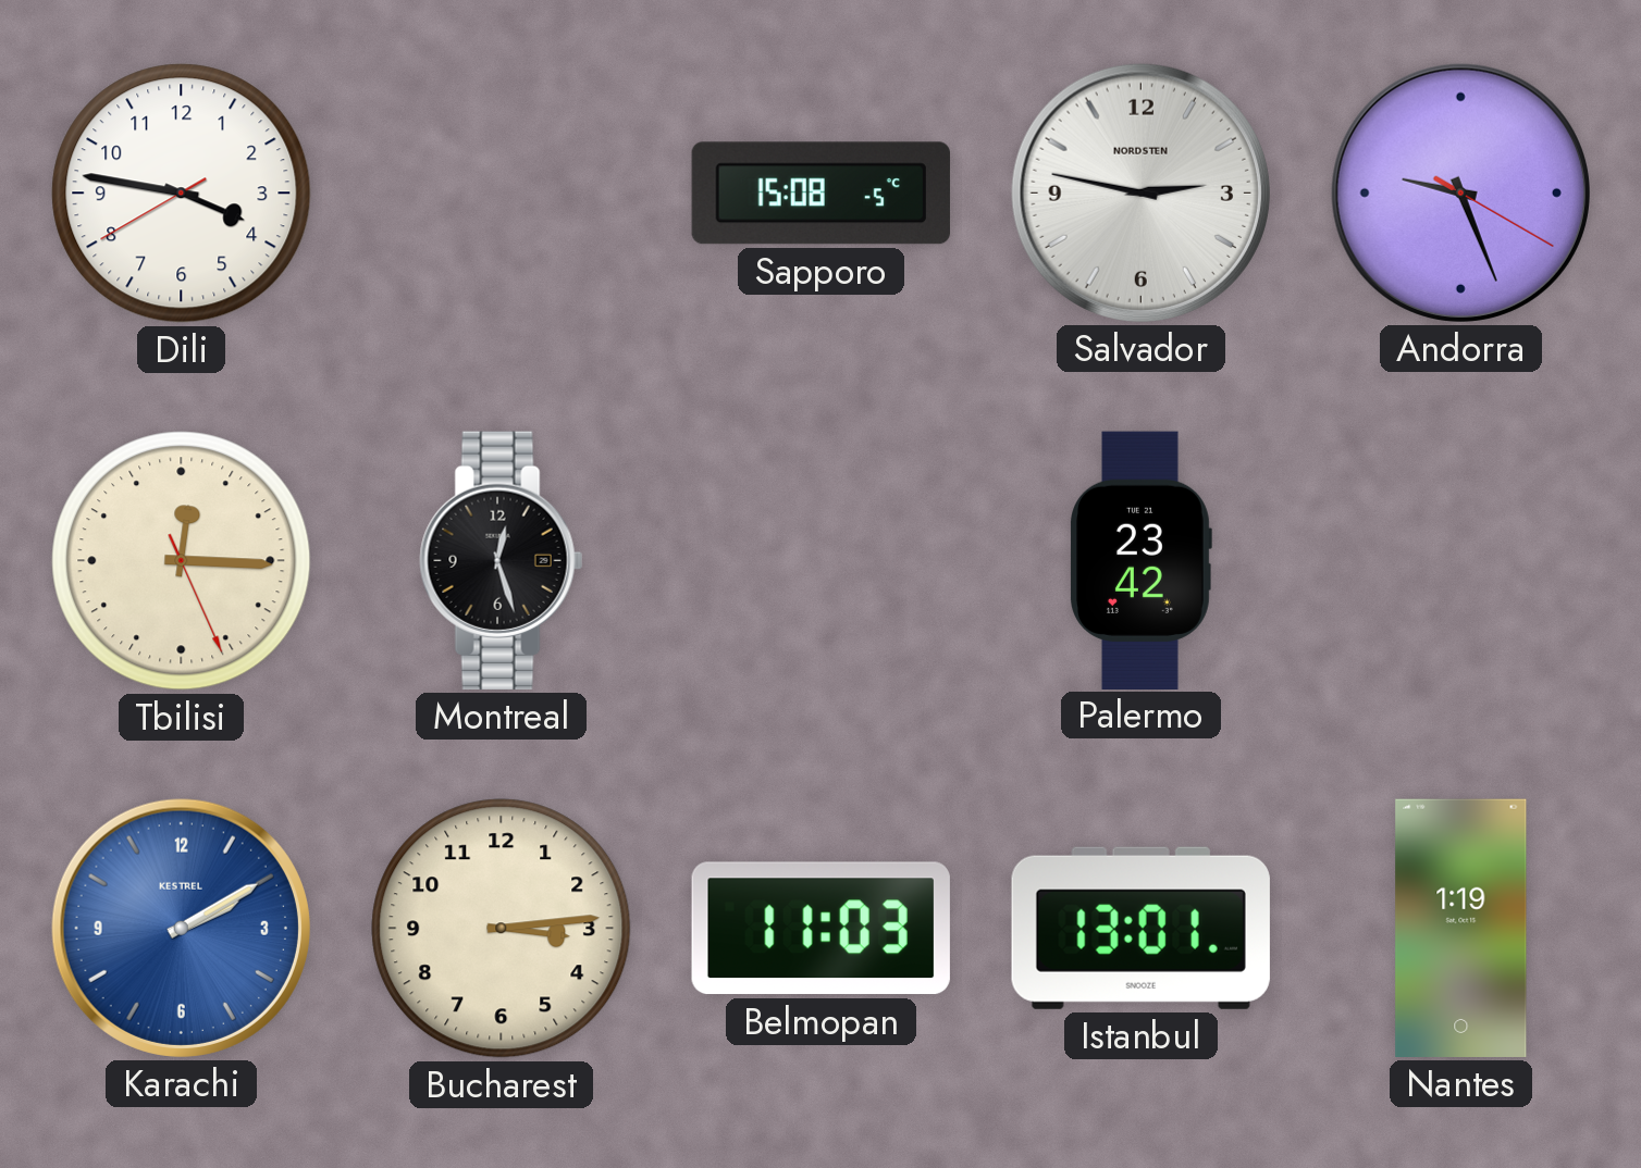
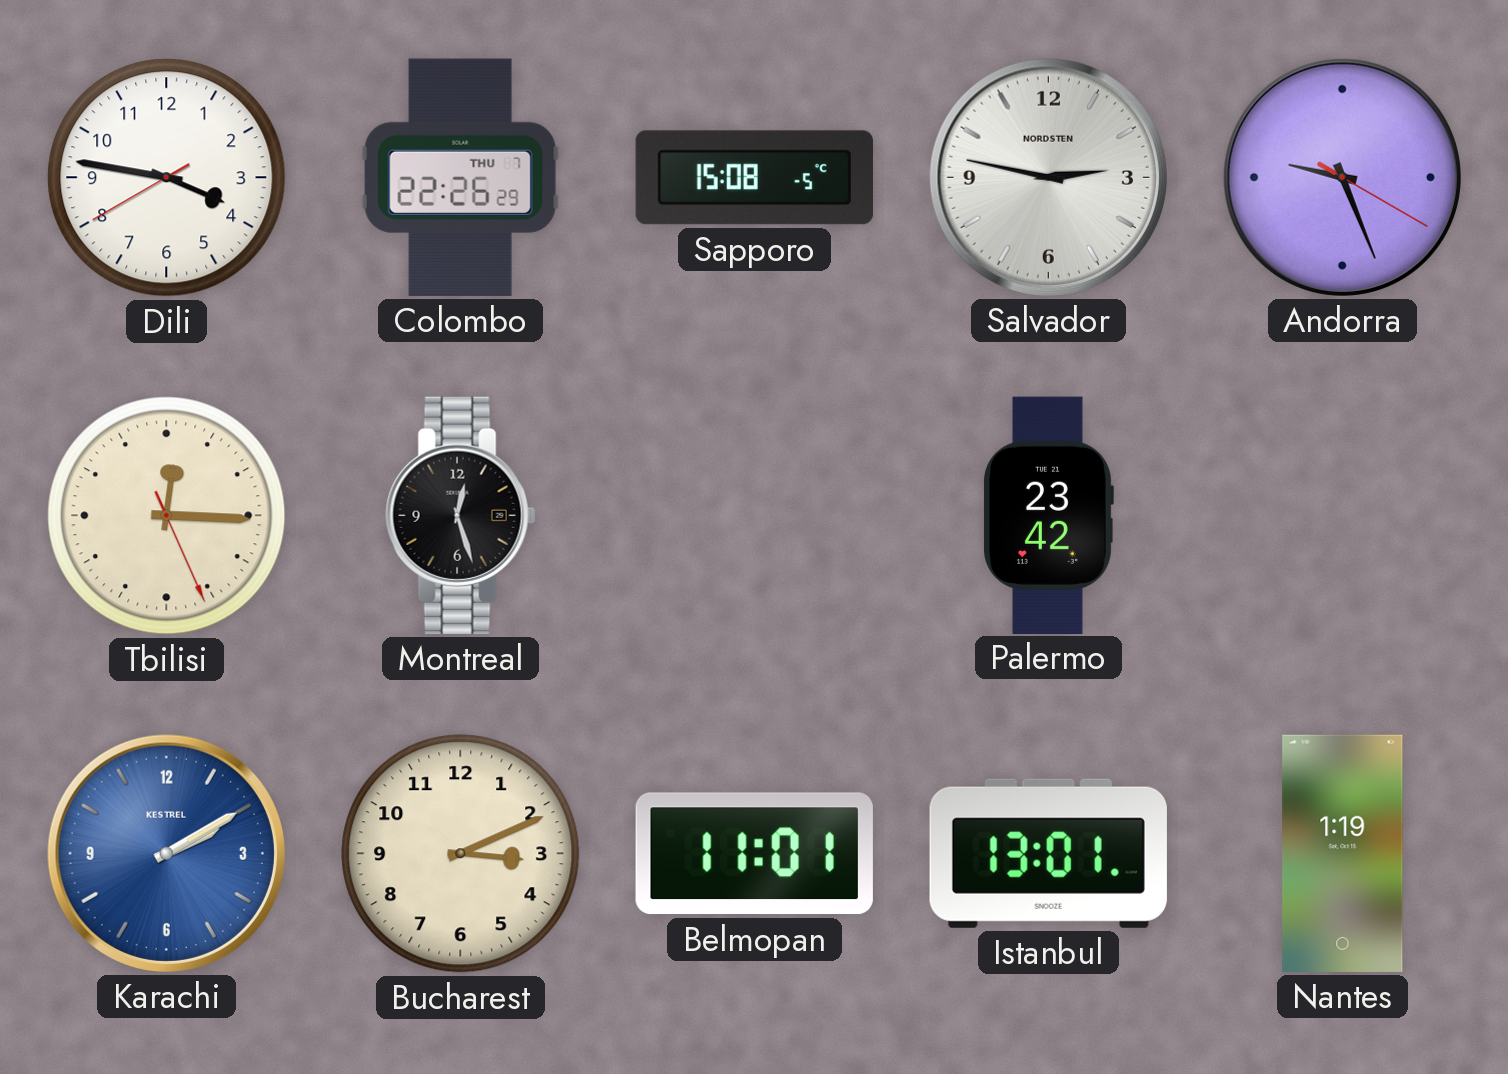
Colombo: none -> 22:26 (460, 177)
Bucharest: 3:14 -> 3:11 (461, 854)
Belmopan: 11:03 -> 11:01 (754, 854)
